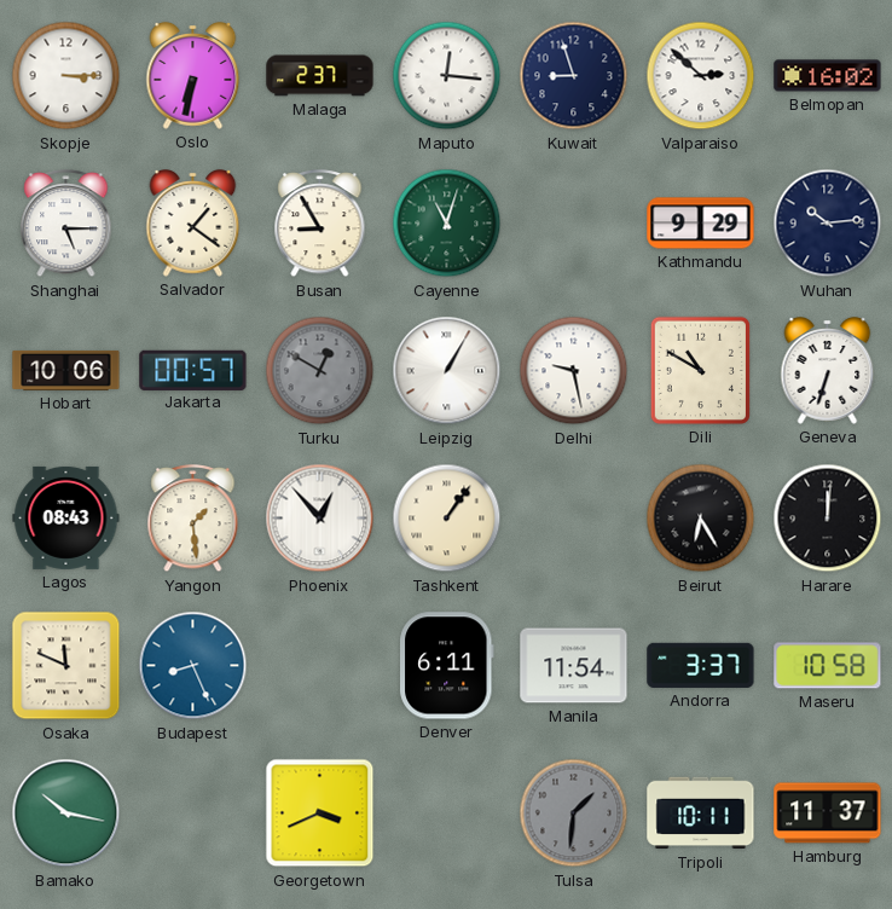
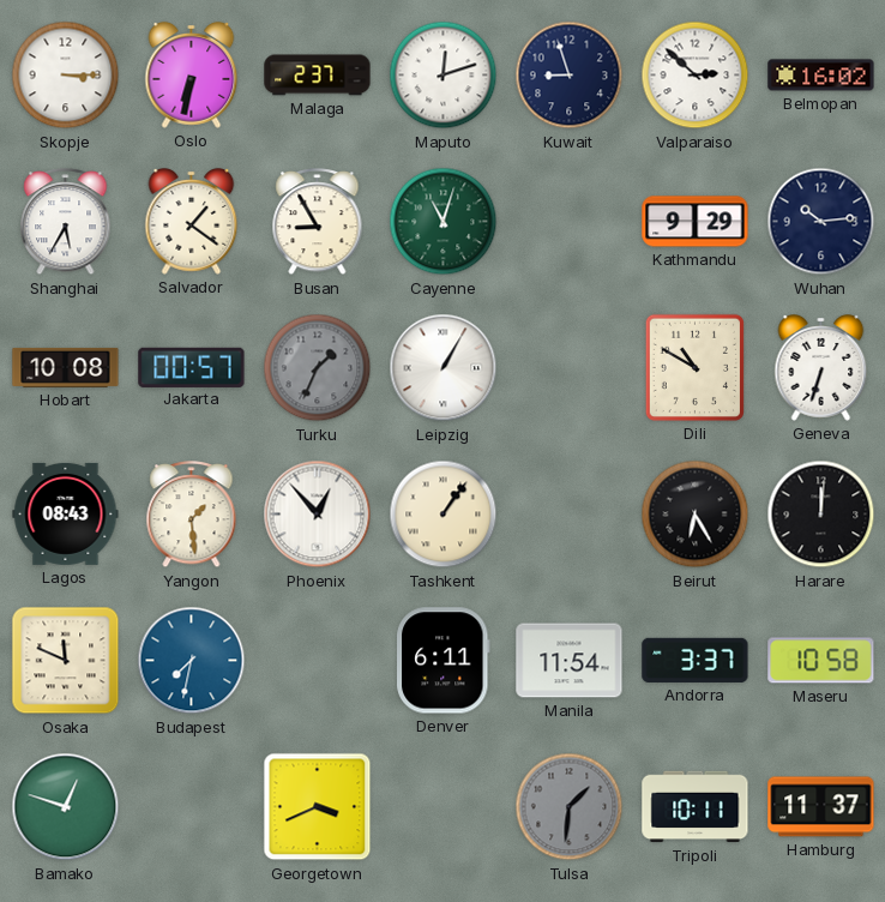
Maputo: 12:16 -> 12:12 (444, 76)
Shanghai: 5:15 -> 5:35 (66, 222)
Hobart: 10:06 -> 10:08 (66, 367)
Turku: 12:50 -> 1:34 (318, 368)
Delhi: 9:28 -> none (574, 371)
Budapest: 8:26 -> 7:32 (192, 661)
Bamako: 10:17 -> 12:48 (66, 807)
